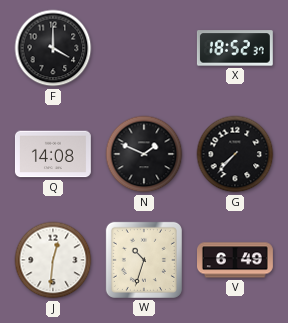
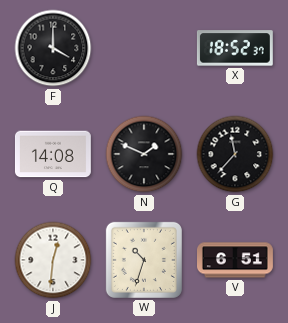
G: 7:37 -> 11:37 (235, 154)
V: 6:49 -> 6:51 (236, 260)
